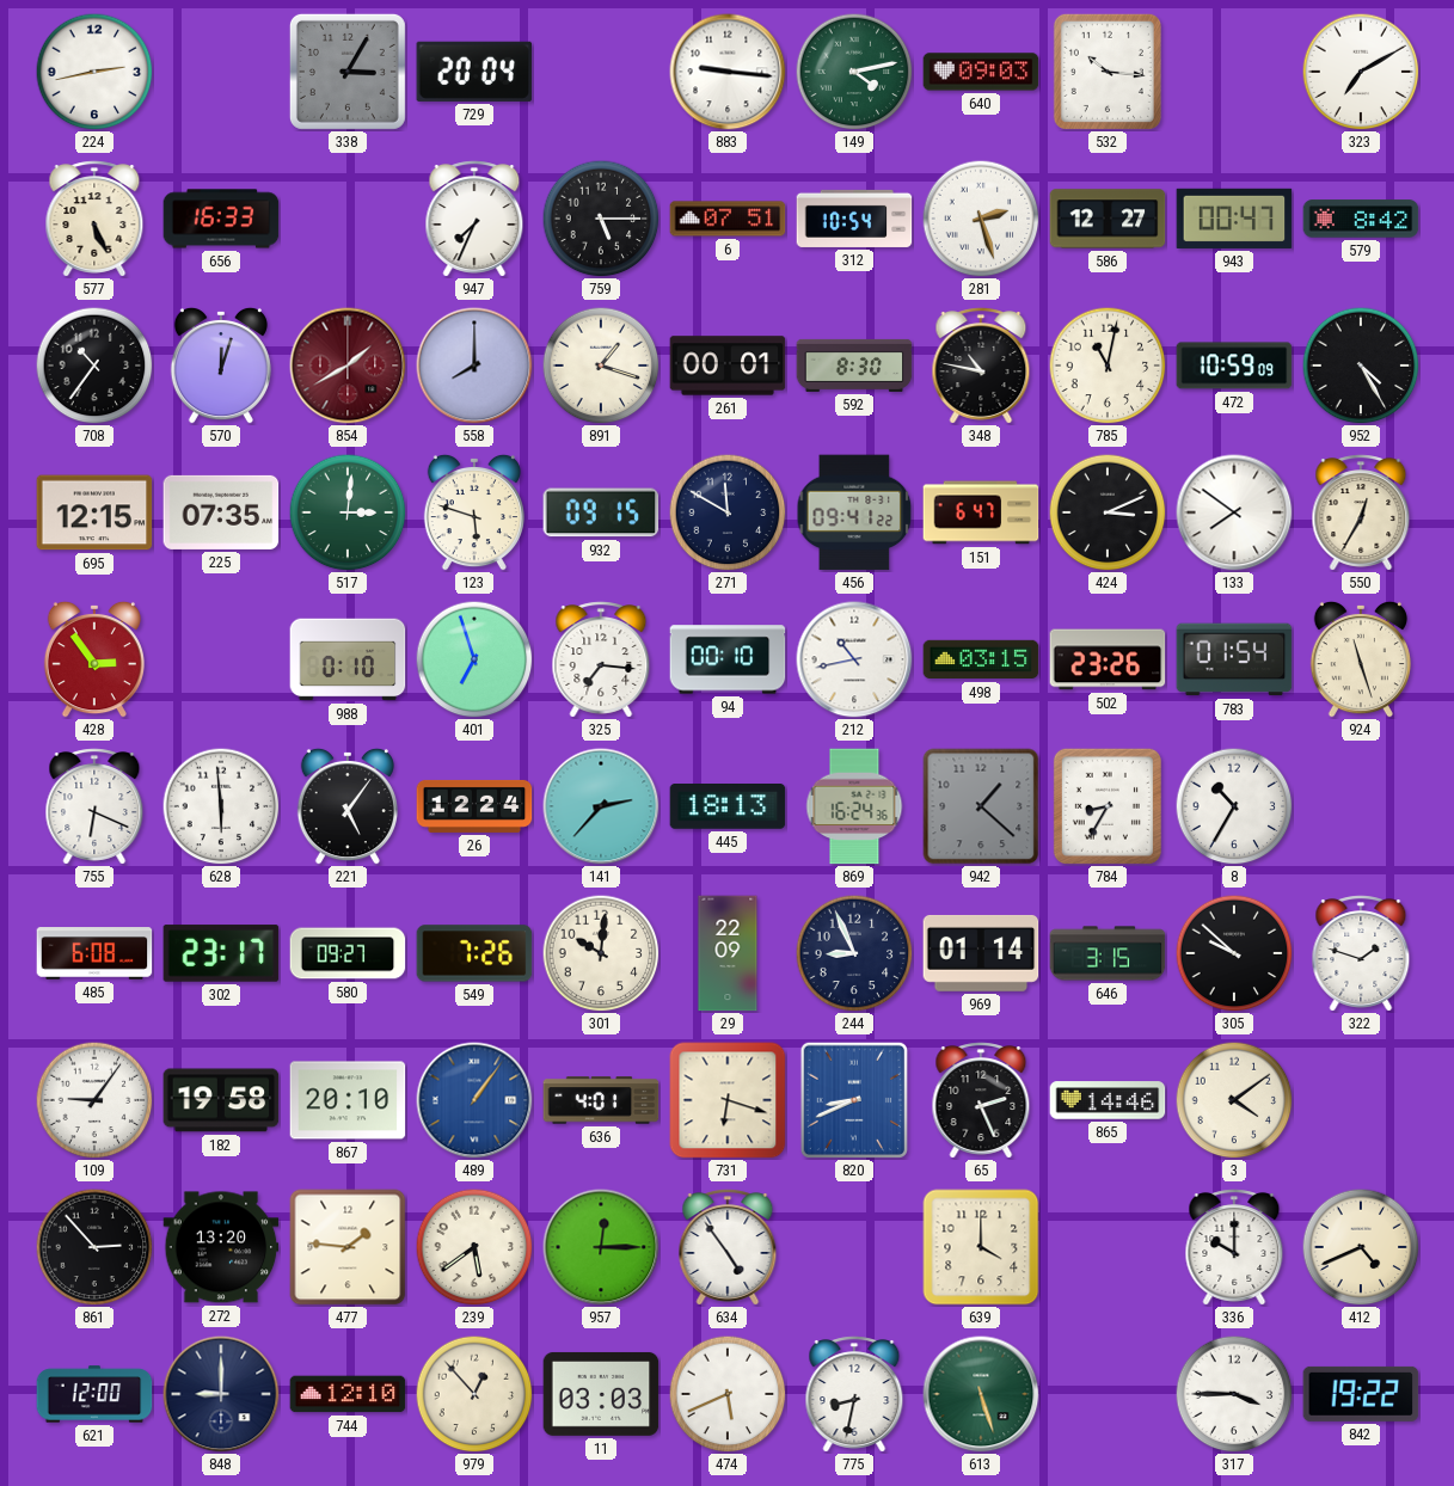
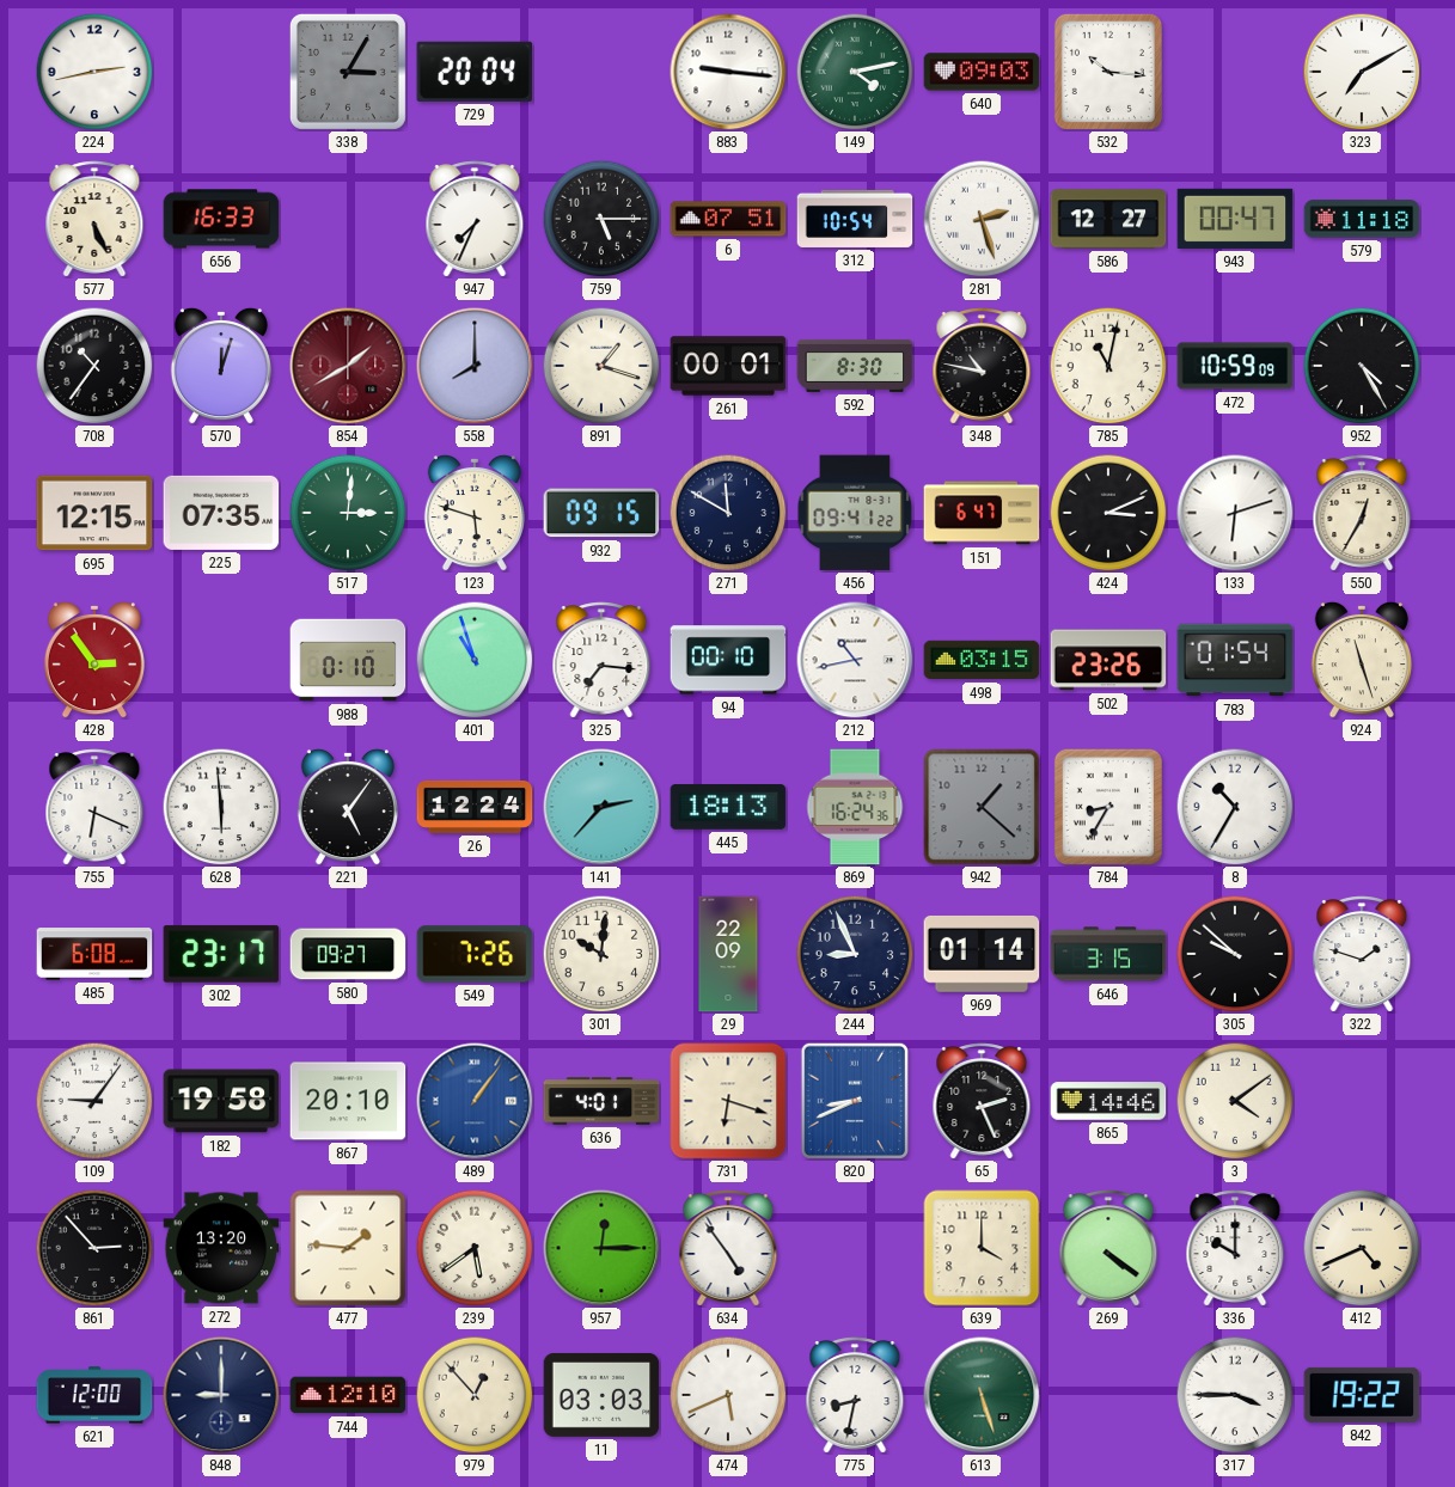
579: 8:42 -> 11:18 (1362, 219)
133: 7:51 -> 6:12 (1235, 513)
401: 6:57 -> 10:57 (475, 660)
269: none -> 4:21 (1108, 1248)
